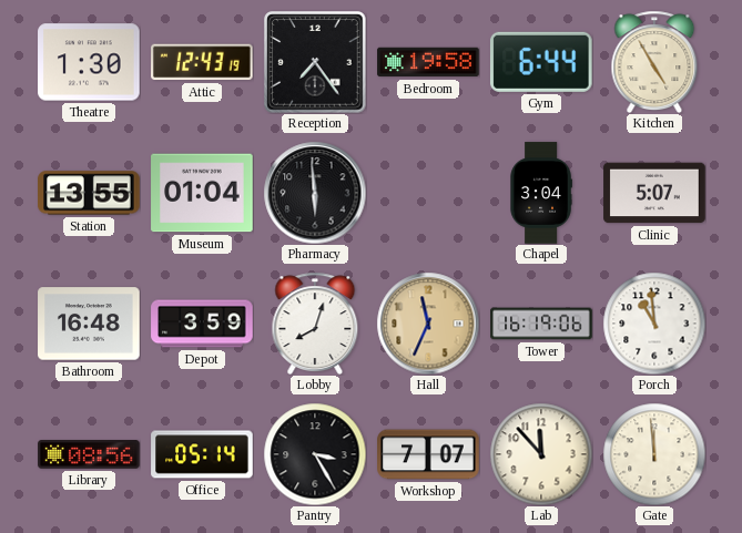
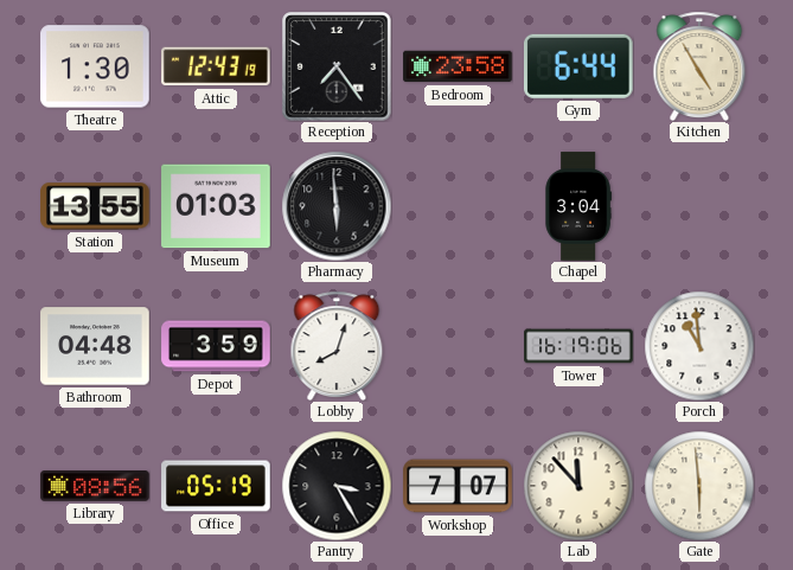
Bedroom: 19:58 -> 23:58 (458, 66)
Museum: 01:04 -> 01:03 (216, 206)
Clinic: 5:07 -> none (654, 193)
Bathroom: 16:48 -> 04:48 (95, 346)
Hall: 11:34 -> none (428, 324)
Office: 05:14 -> 05:19 (216, 486)
Gate: 11:59 -> 5:59 (699, 486)
